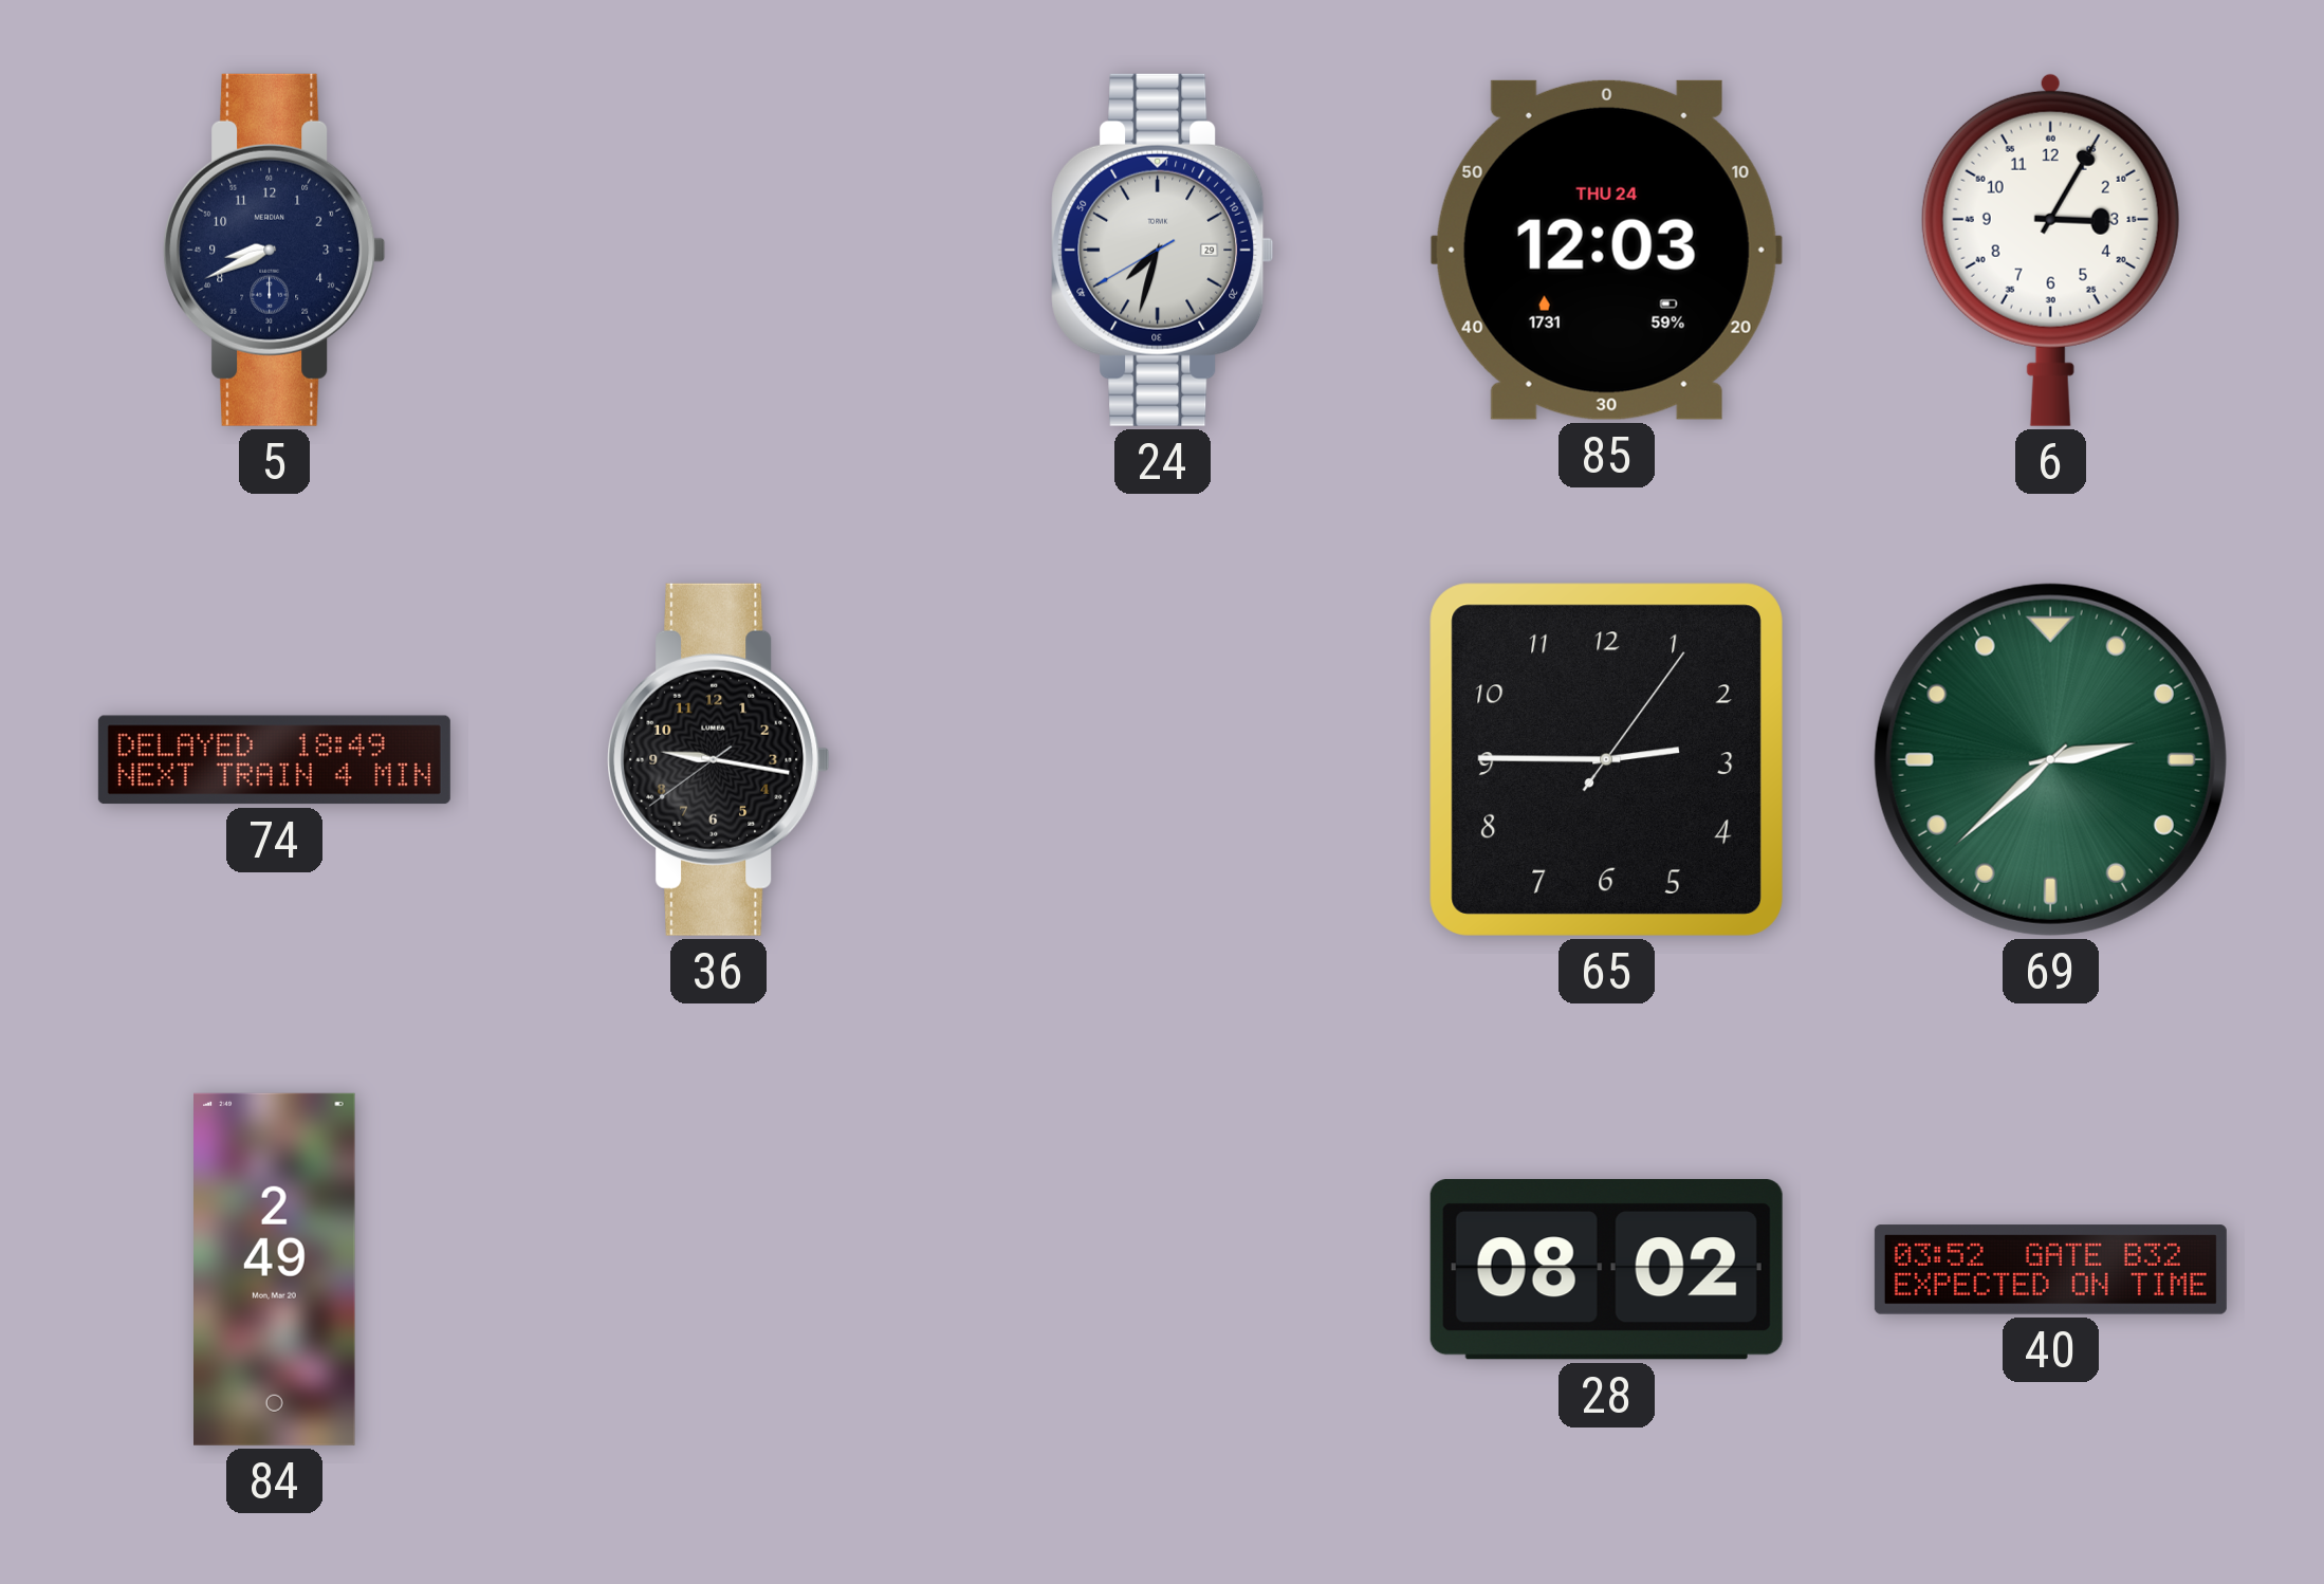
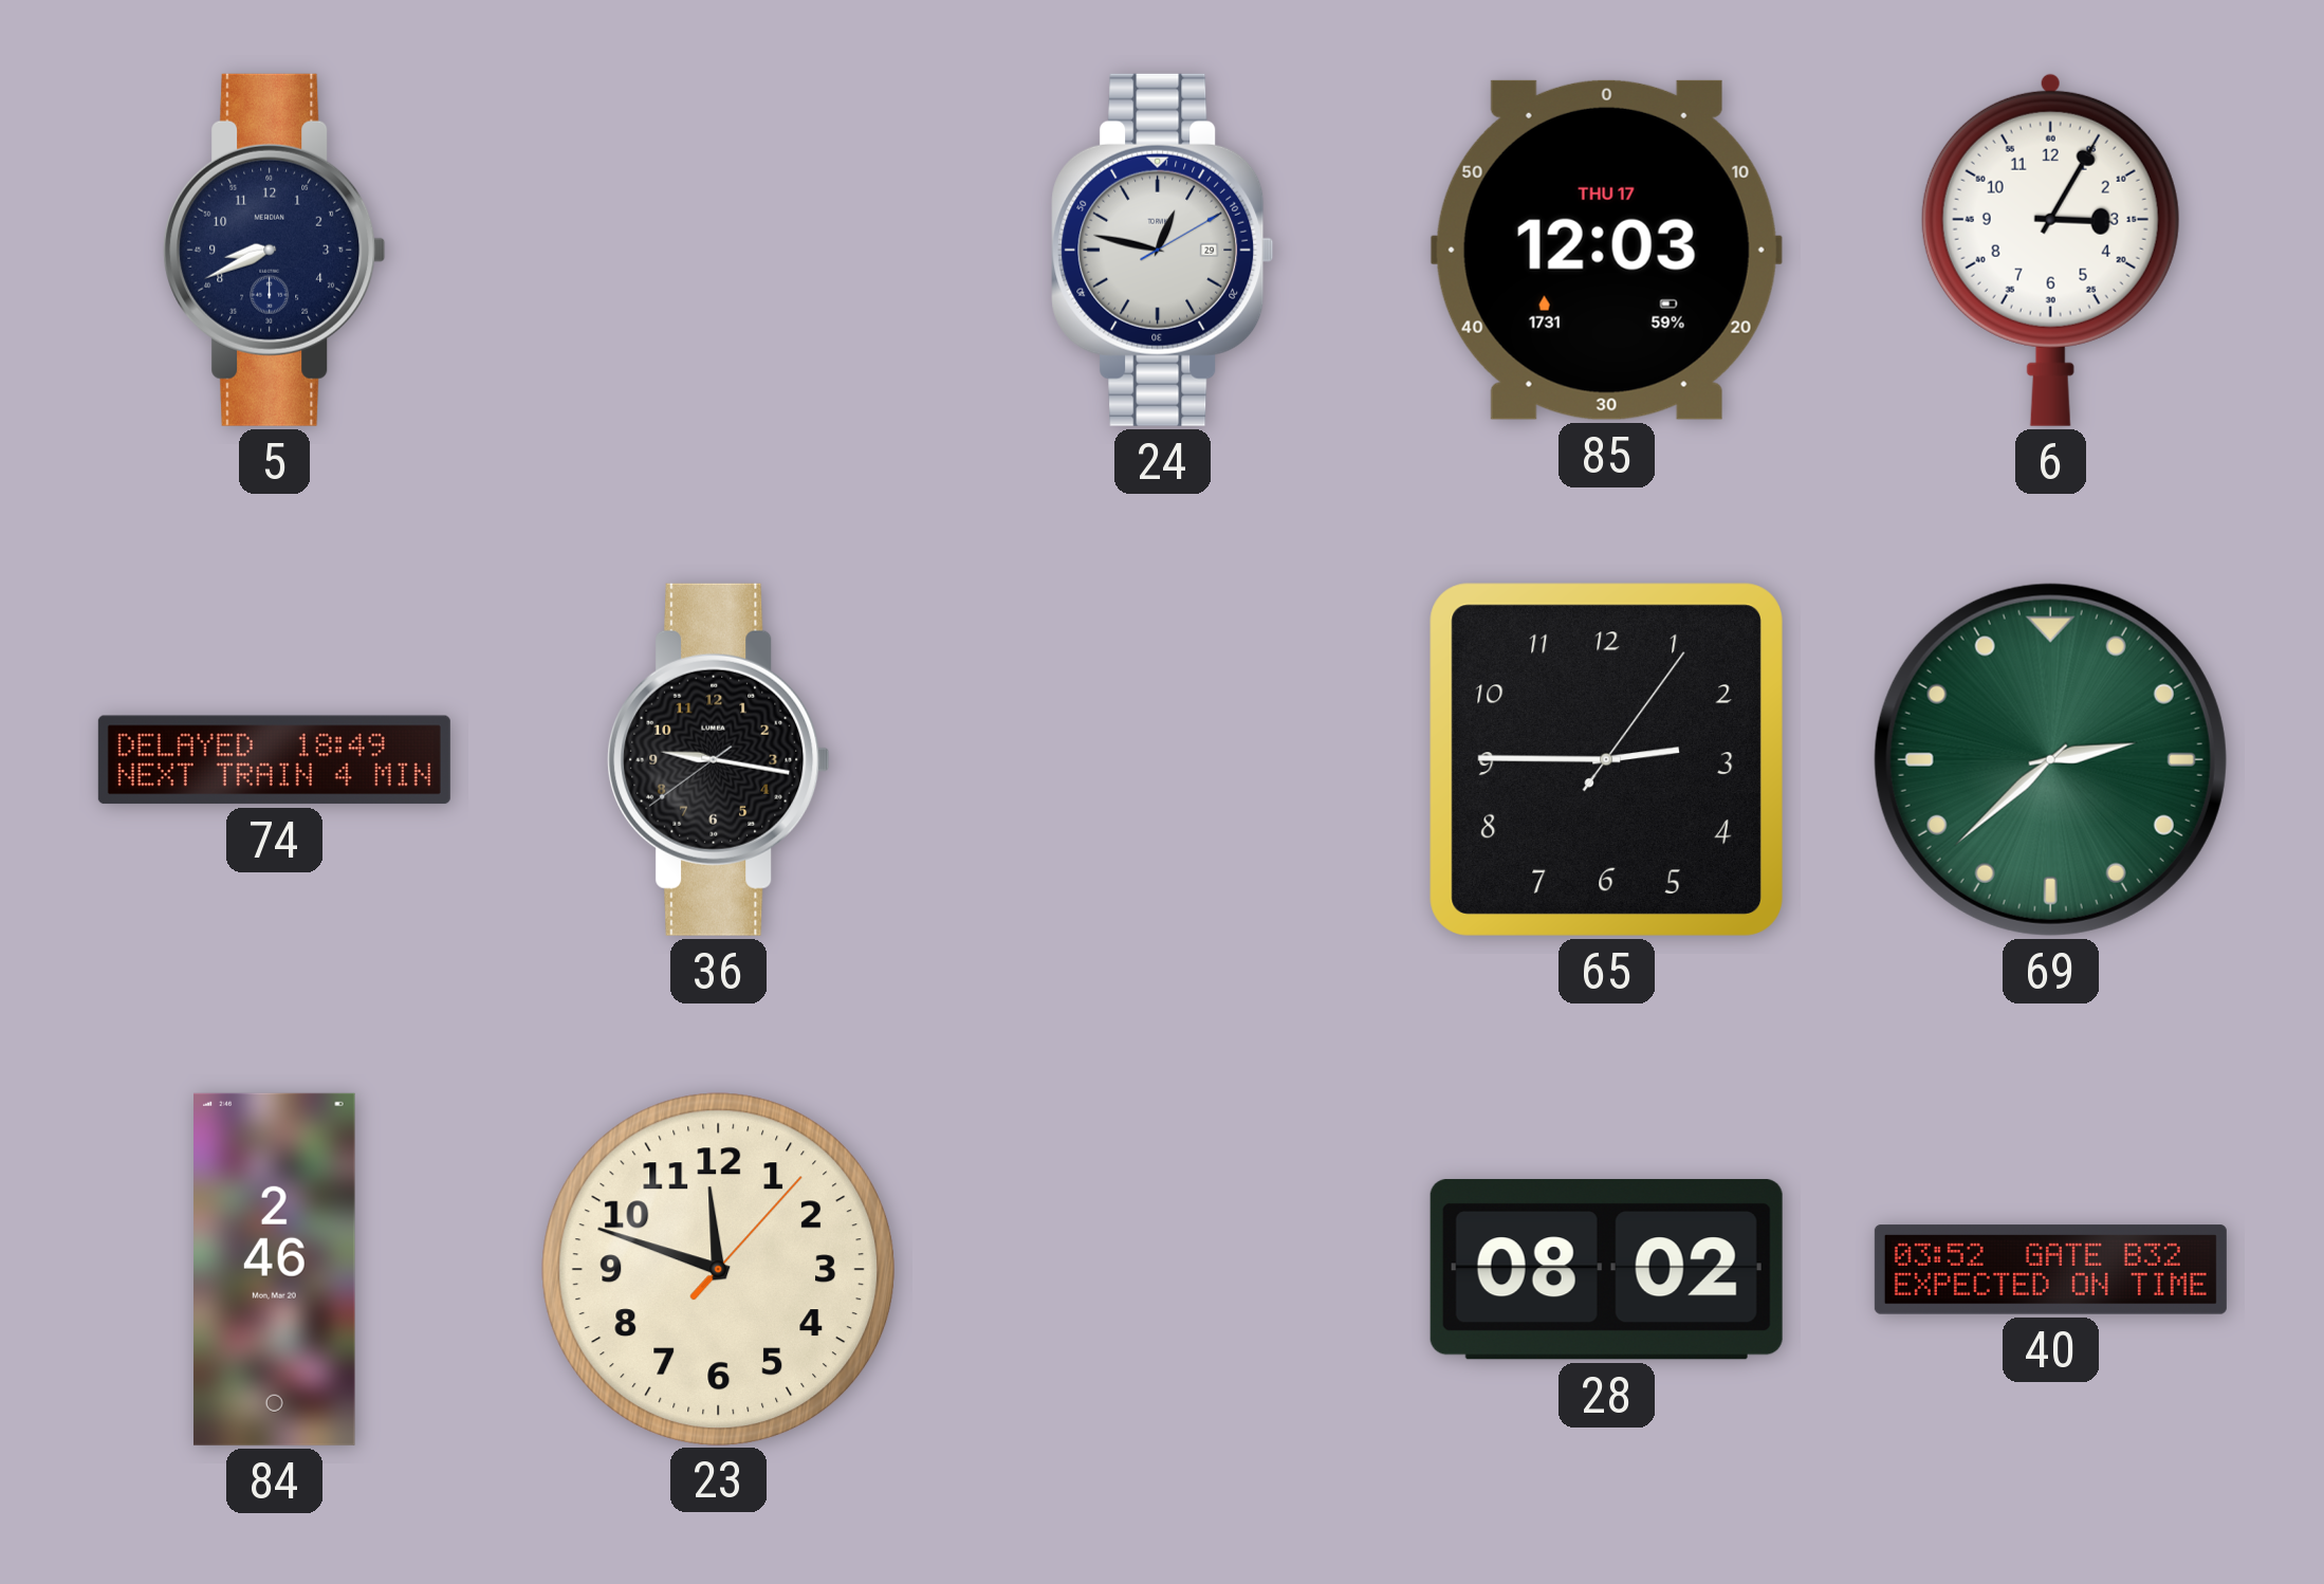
24: 7:32 -> 12:47 (1163, 250)
85 date: THU 24 -> THU 17 (1606, 250)
84: 2:49 -> 2:46 (275, 1269)
23: none -> 11:48 (718, 1269)
